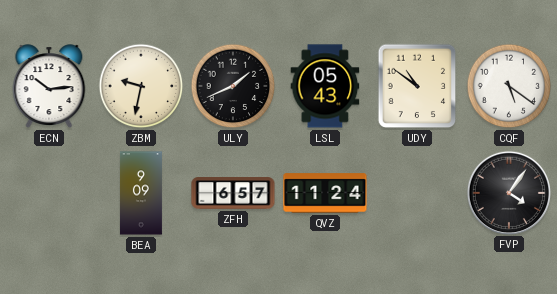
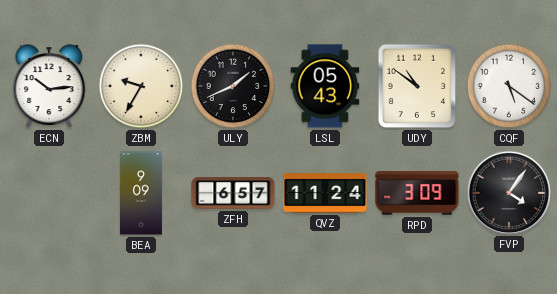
ZBM: 9:32 -> 9:35 (141, 86)
RPD: none -> 3:09 (417, 193)
